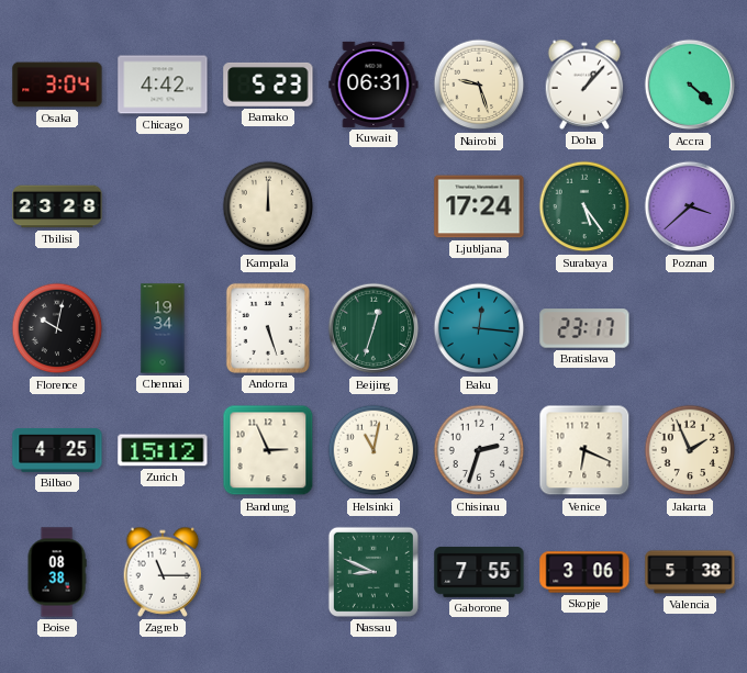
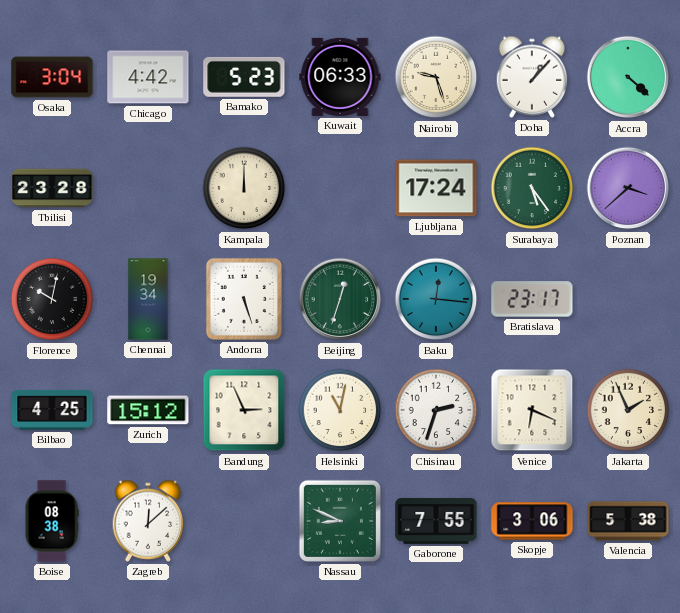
Kuwait: 06:31 -> 06:33 (340, 77)
Zagreb: 11:15 -> 12:08 (148, 521)
